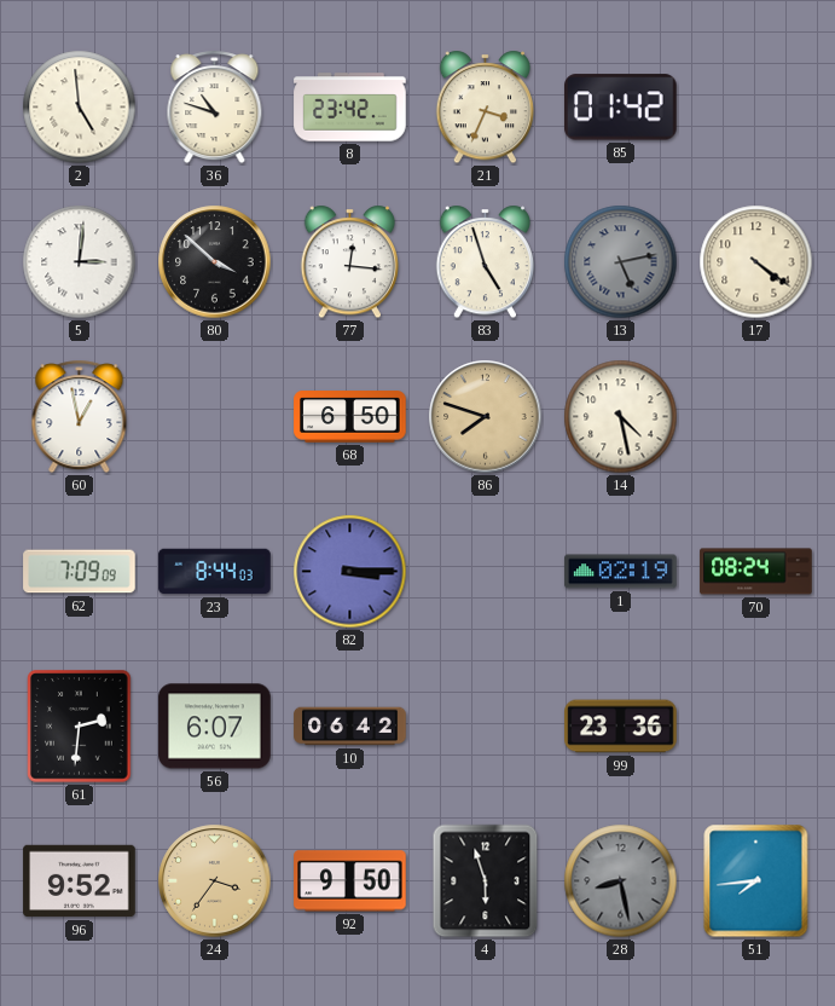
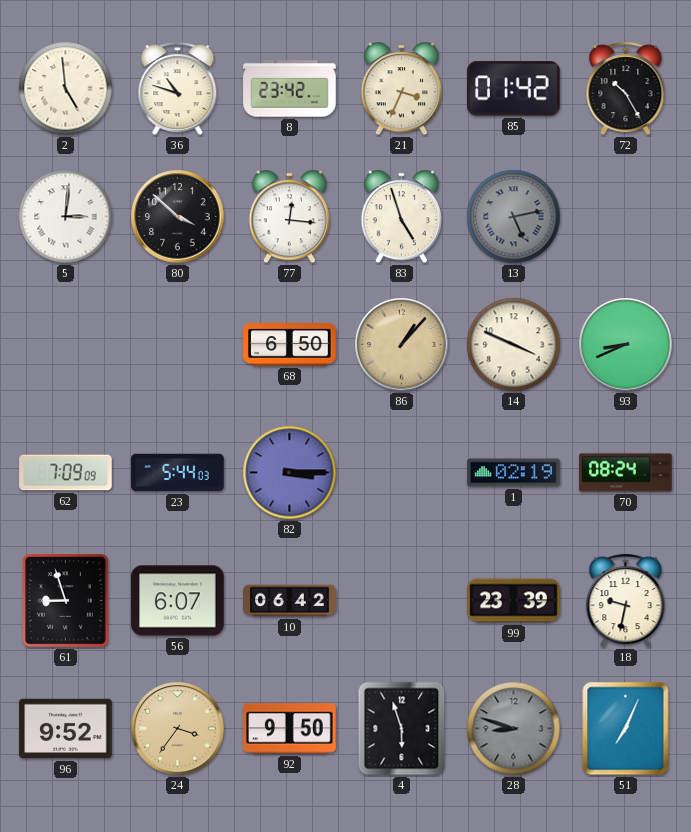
72: none -> 10:25 (626, 89)
17: 4:21 -> none (756, 262)
60: 12:58 -> none (80, 417)
86: 7:48 -> 1:07 (402, 345)
14: 4:28 -> 3:49 (514, 345)
93: none -> 8:41 (626, 345)
23: 8:44 -> 5:44 (178, 473)
61: 2:31 -> 8:57 (66, 601)
99: 23:36 -> 23:39 (514, 601)
18: none -> 9:32 (626, 601)
28: 8:28 -> 8:48 (514, 729)
51: 7:44 -> 7:04 (626, 729)
